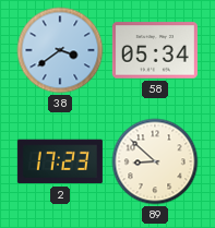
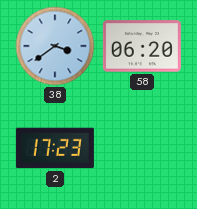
58: 05:34 -> 06:20 (142, 46)
89: 8:52 -> none (155, 161)
